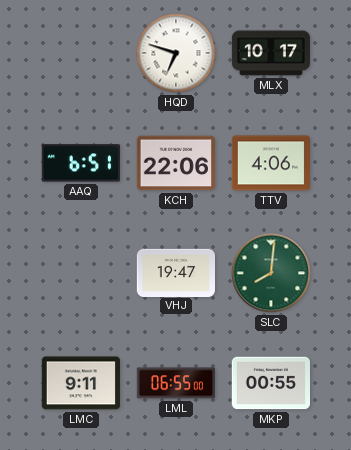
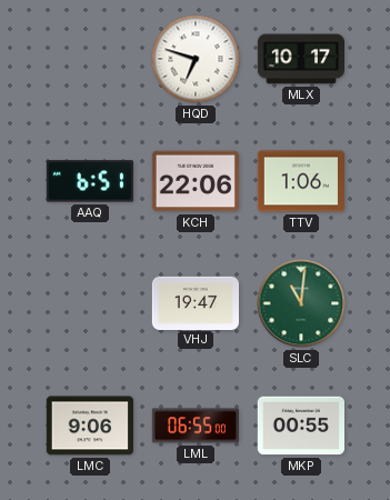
TTV: 4:06 -> 1:06 (300, 181)
SLC: 8:01 -> 11:01 (301, 303)
LMC: 9:11 -> 9:06 (89, 426)
